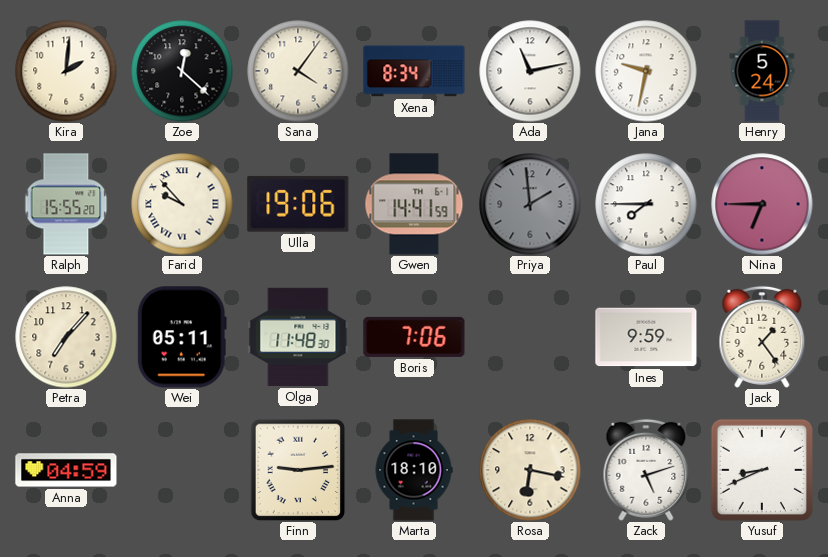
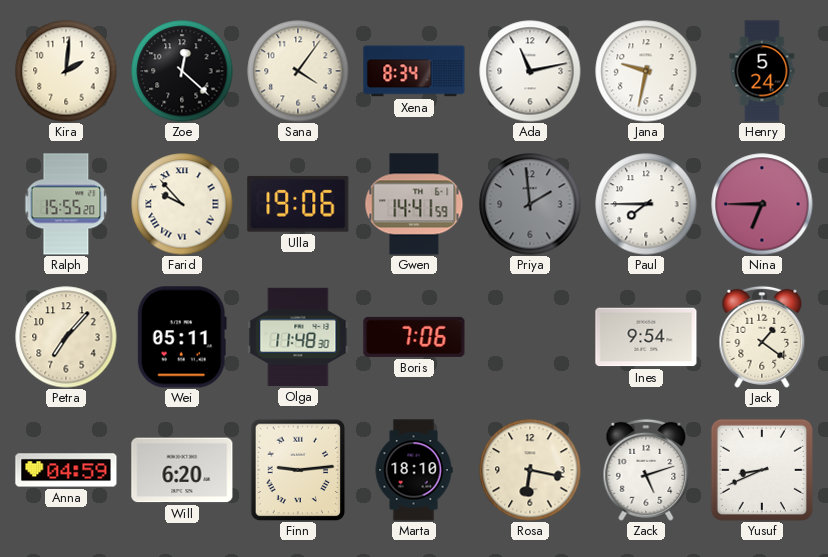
Ines: 9:59 -> 9:54 (646, 337)
Jack: 1:24 -> 1:21 (762, 337)
Will: none -> 6:20 (182, 470)
